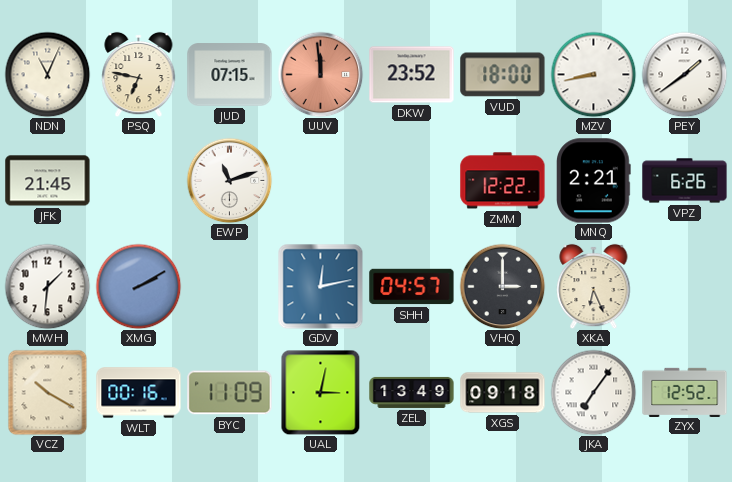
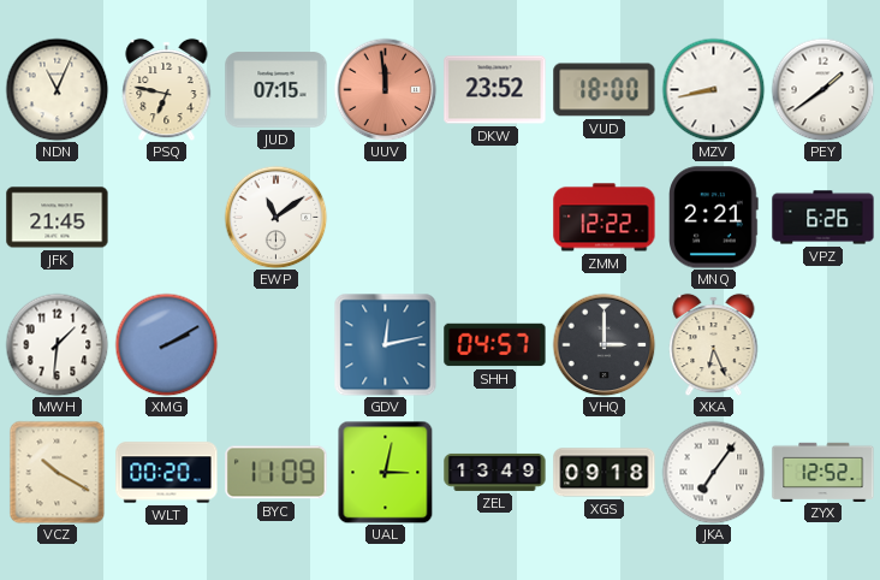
EWP: 11:12 -> 11:09 (275, 217)
WLT: 00:16 -> 00:20 (167, 473)
